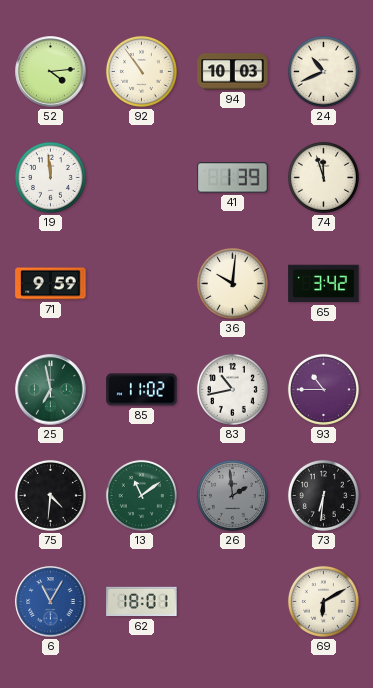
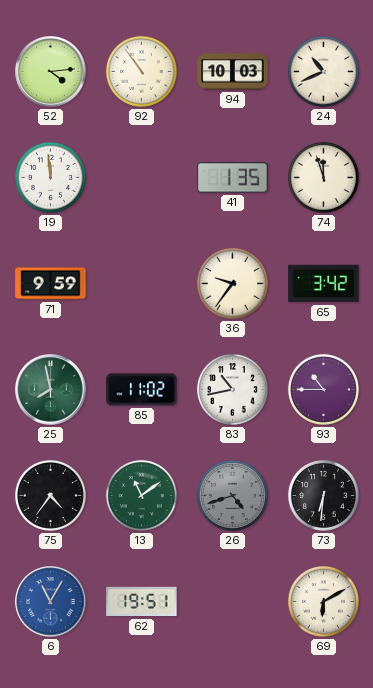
41: 1:39 -> 1:35 (233, 178)
36: 10:01 -> 9:36 (232, 283)
25: 6:58 -> 7:58 (51, 390)
75: 4:31 -> 4:36 (50, 495)
26: 1:59 -> 4:42 (232, 495)
62: 18:01 -> 19:51 (142, 602)
